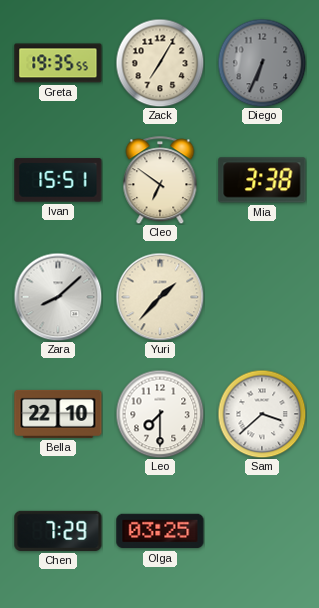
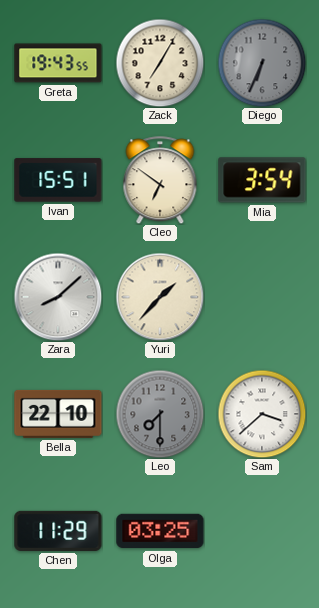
Greta: 19:35 -> 19:43 (58, 63)
Mia: 3:38 -> 3:54 (262, 180)
Leo dial: white -> grey (160, 414)
Chen: 7:29 -> 11:29 (58, 531)
